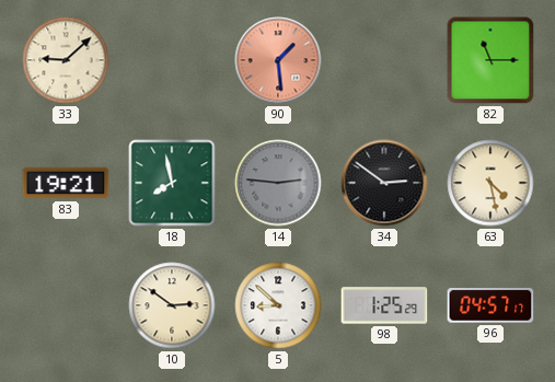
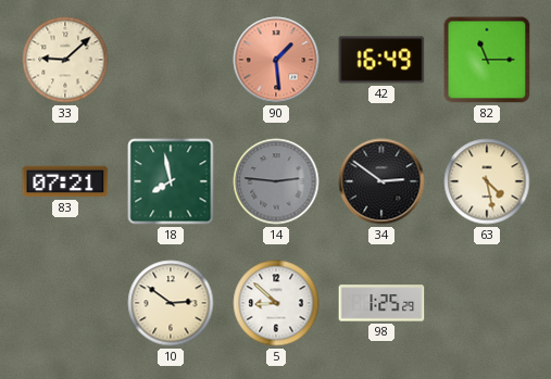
42: none -> 16:49 (381, 60)
83: 19:21 -> 07:21 (65, 181)
96: 04:57 -> none (490, 306)
